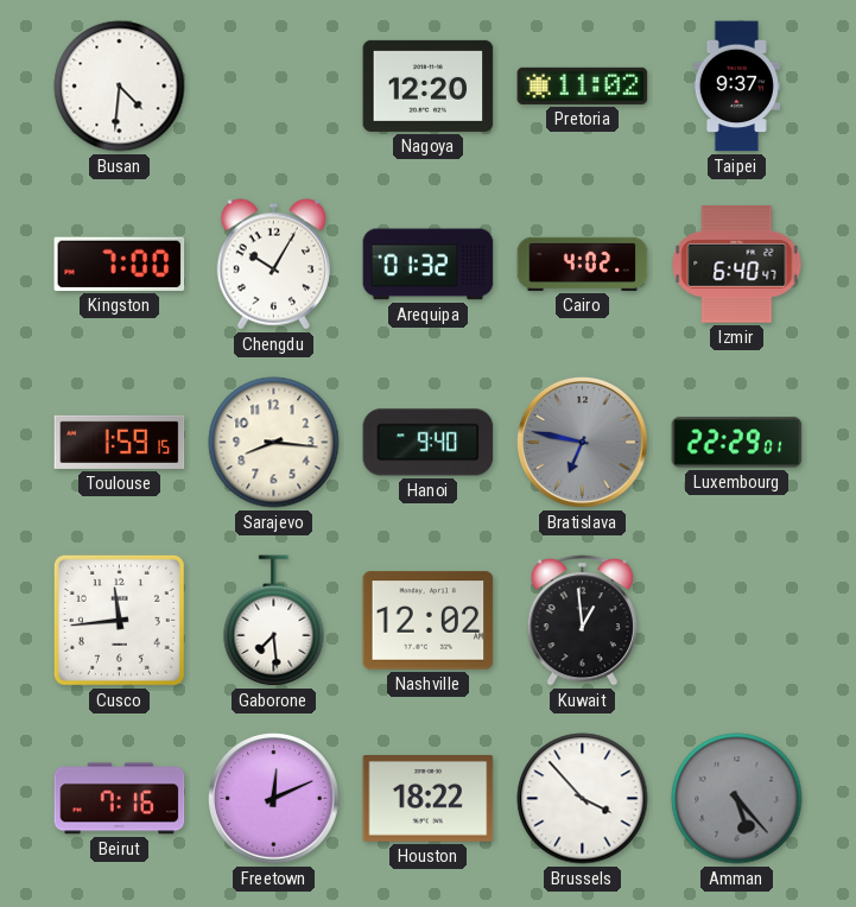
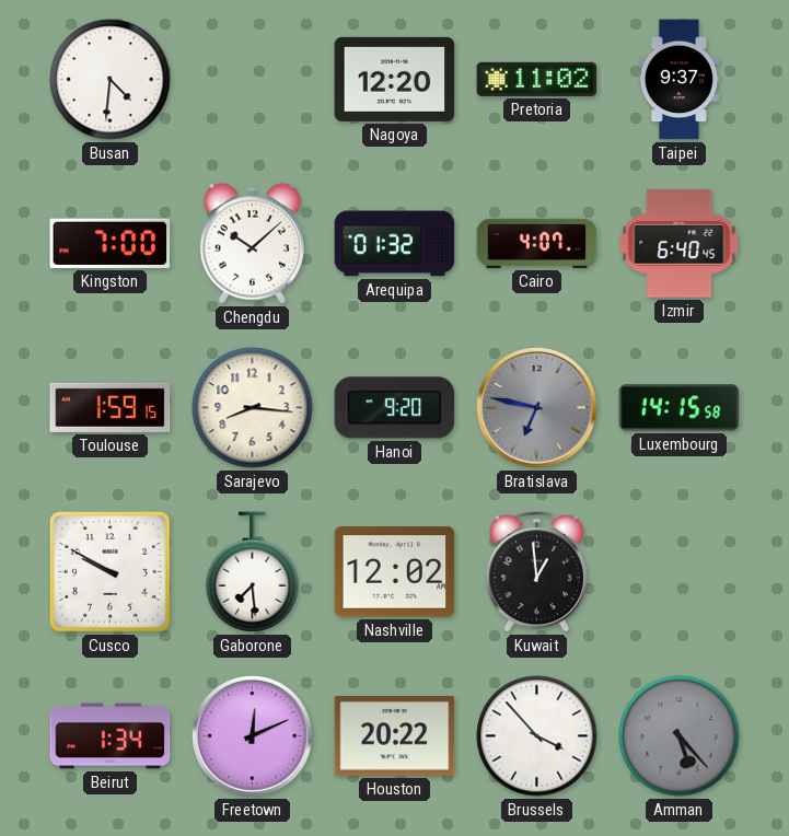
Chengdu: 10:05 -> 10:08 (252, 244)
Cairo: 4:02 -> 4:07 (537, 243)
Izmir: 6:40:47 -> 6:40:45 (680, 244)
Hanoi: 9:40 -> 9:20 (395, 408)
Luxembourg: 22:29 -> 14:15 (680, 408)
Cusco: 11:44 -> 9:50 (109, 571)
Beirut: 7:16 -> 1:34 (111, 736)
Houston: 18:22 -> 20:22 (395, 736)
